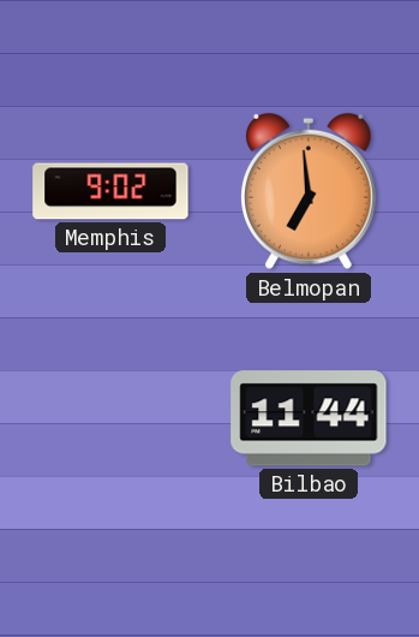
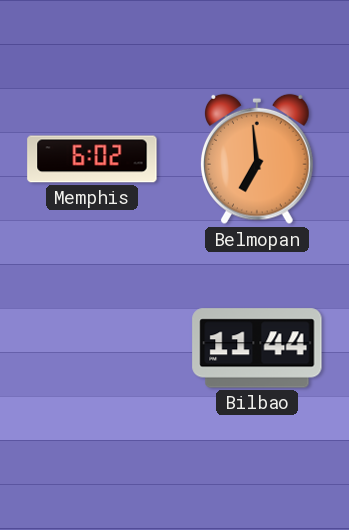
Memphis: 9:02 -> 6:02 (92, 159)
